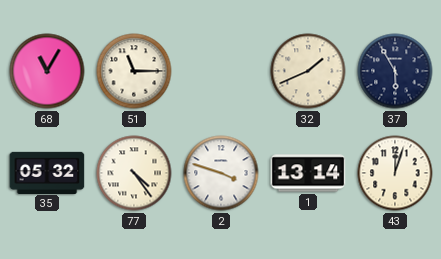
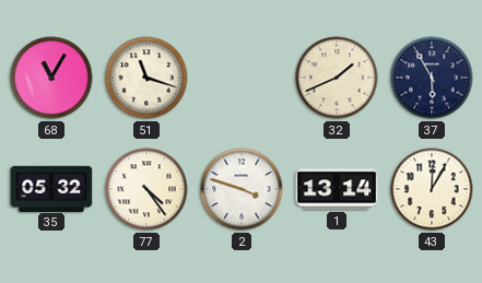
51: 11:15 -> 11:18 (146, 78)
43: 12:03 -> 12:05 (432, 189)
